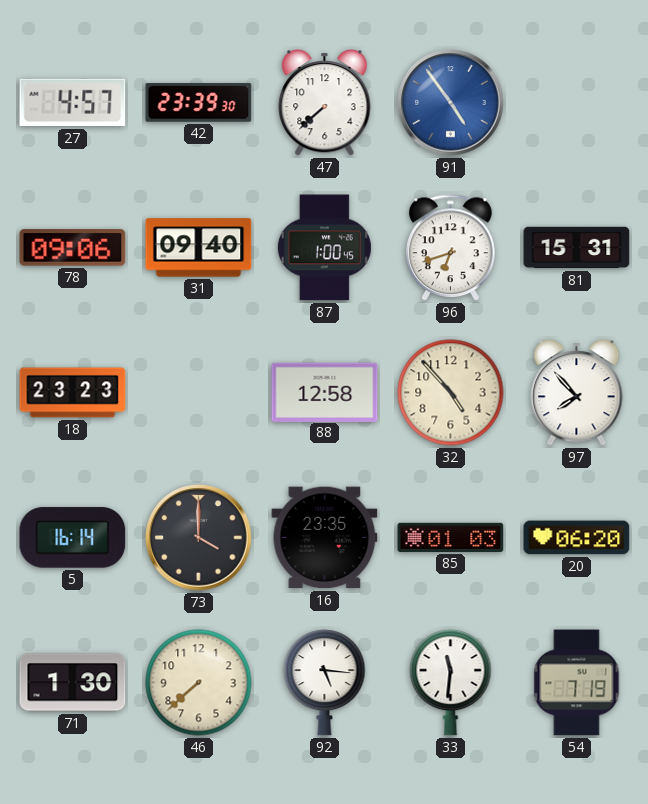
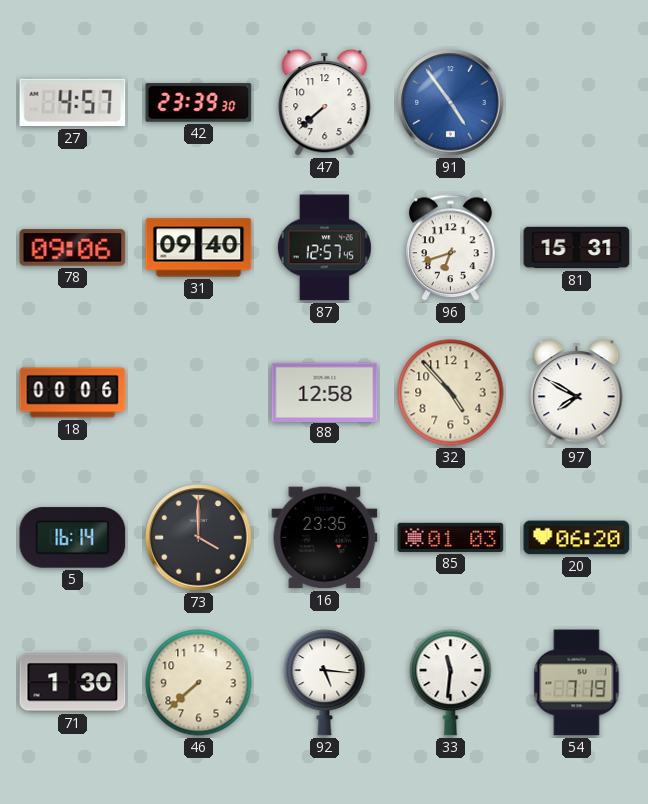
87: 1:00 -> 12:57 (324, 248)
18: 23:23 -> 00:06 (73, 393)
97: 7:53 -> 7:50 (577, 393)
